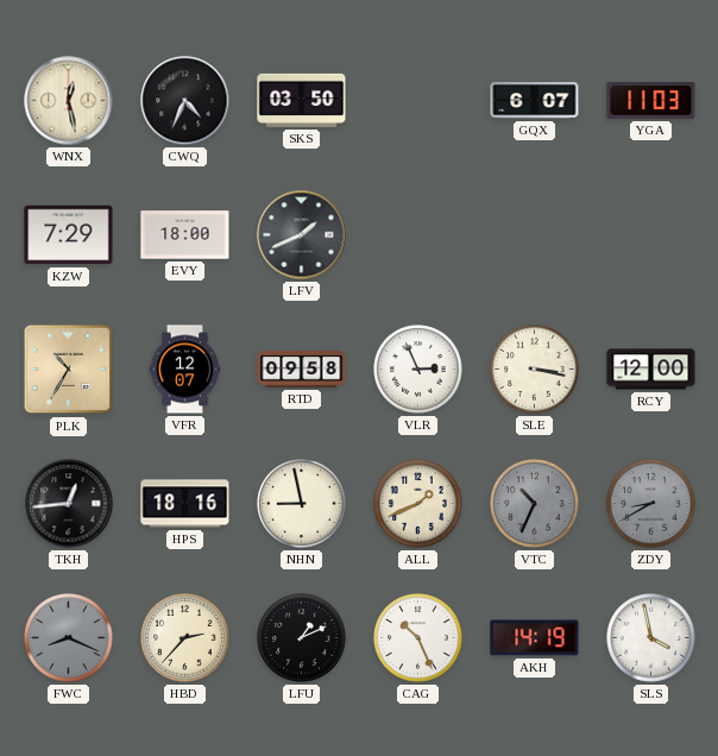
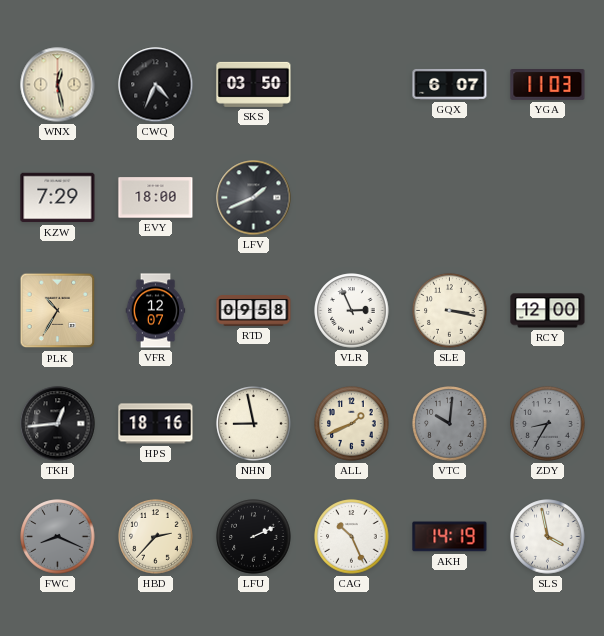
VTC: 10:34 -> 10:01 (450, 424)
ZDY: 8:40 -> 8:35 (548, 424)
LFU: 1:11 -> 2:11 (254, 537)
